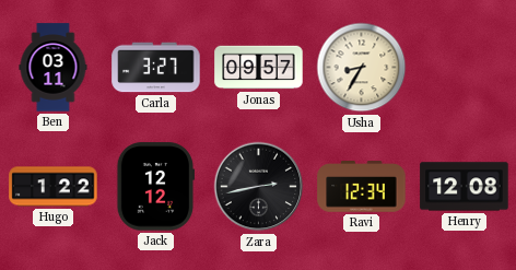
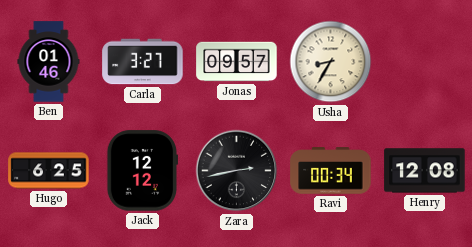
Ben: 03:11 -> 01:46 (49, 62)
Hugo: 1:22 -> 6:25 (49, 171)
Ravi: 12:34 -> 00:34 (331, 171)
